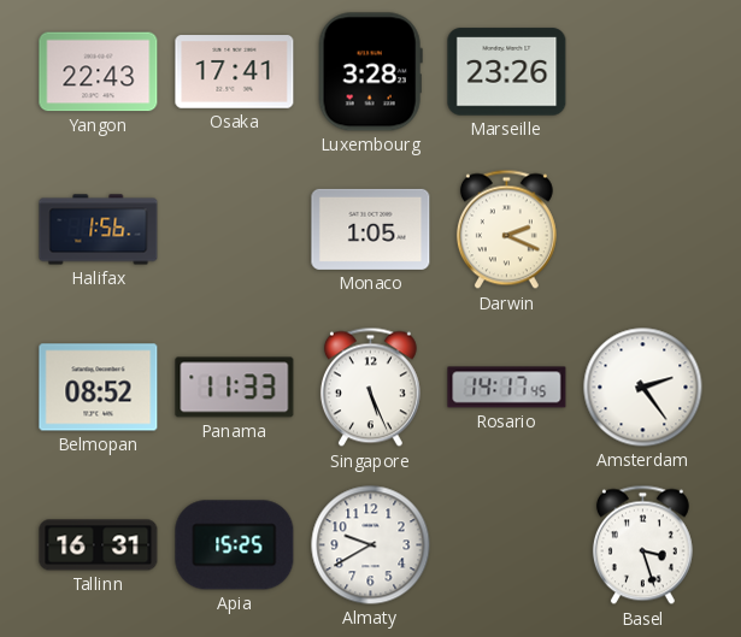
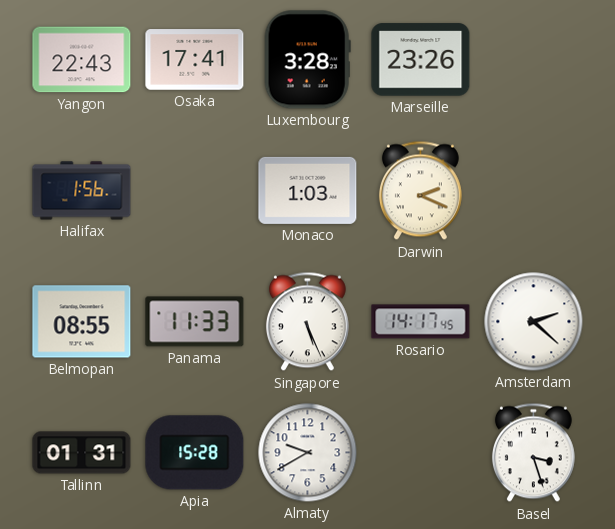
Monaco: 1:05 -> 1:03 (308, 190)
Belmopan: 08:52 -> 08:55 (82, 322)
Amsterdam: 2:24 -> 2:22 (534, 322)
Tallinn: 16:31 -> 01:31 (82, 453)
Apia: 15:25 -> 15:28 (195, 453)
